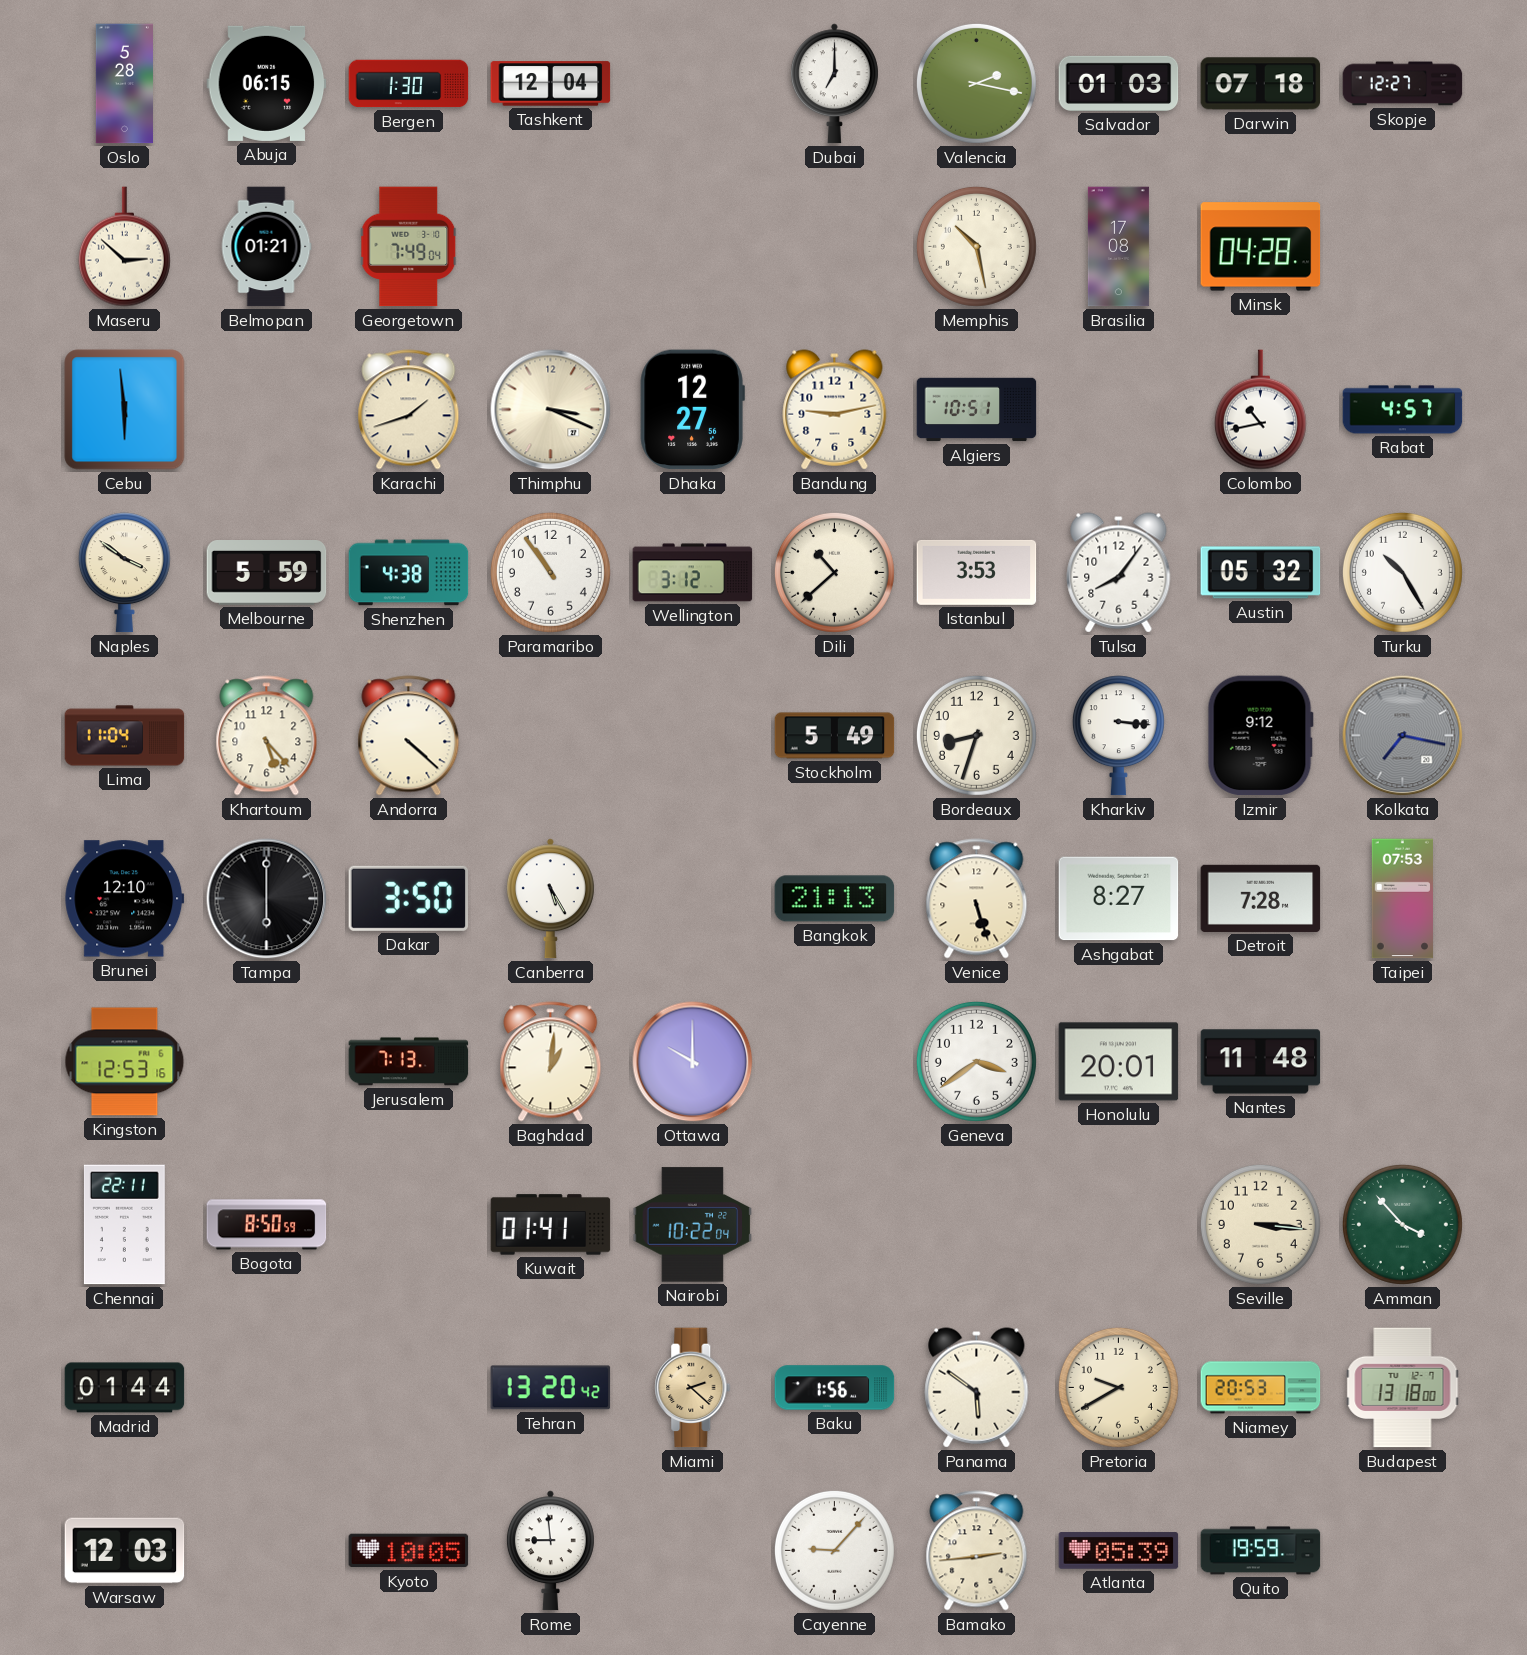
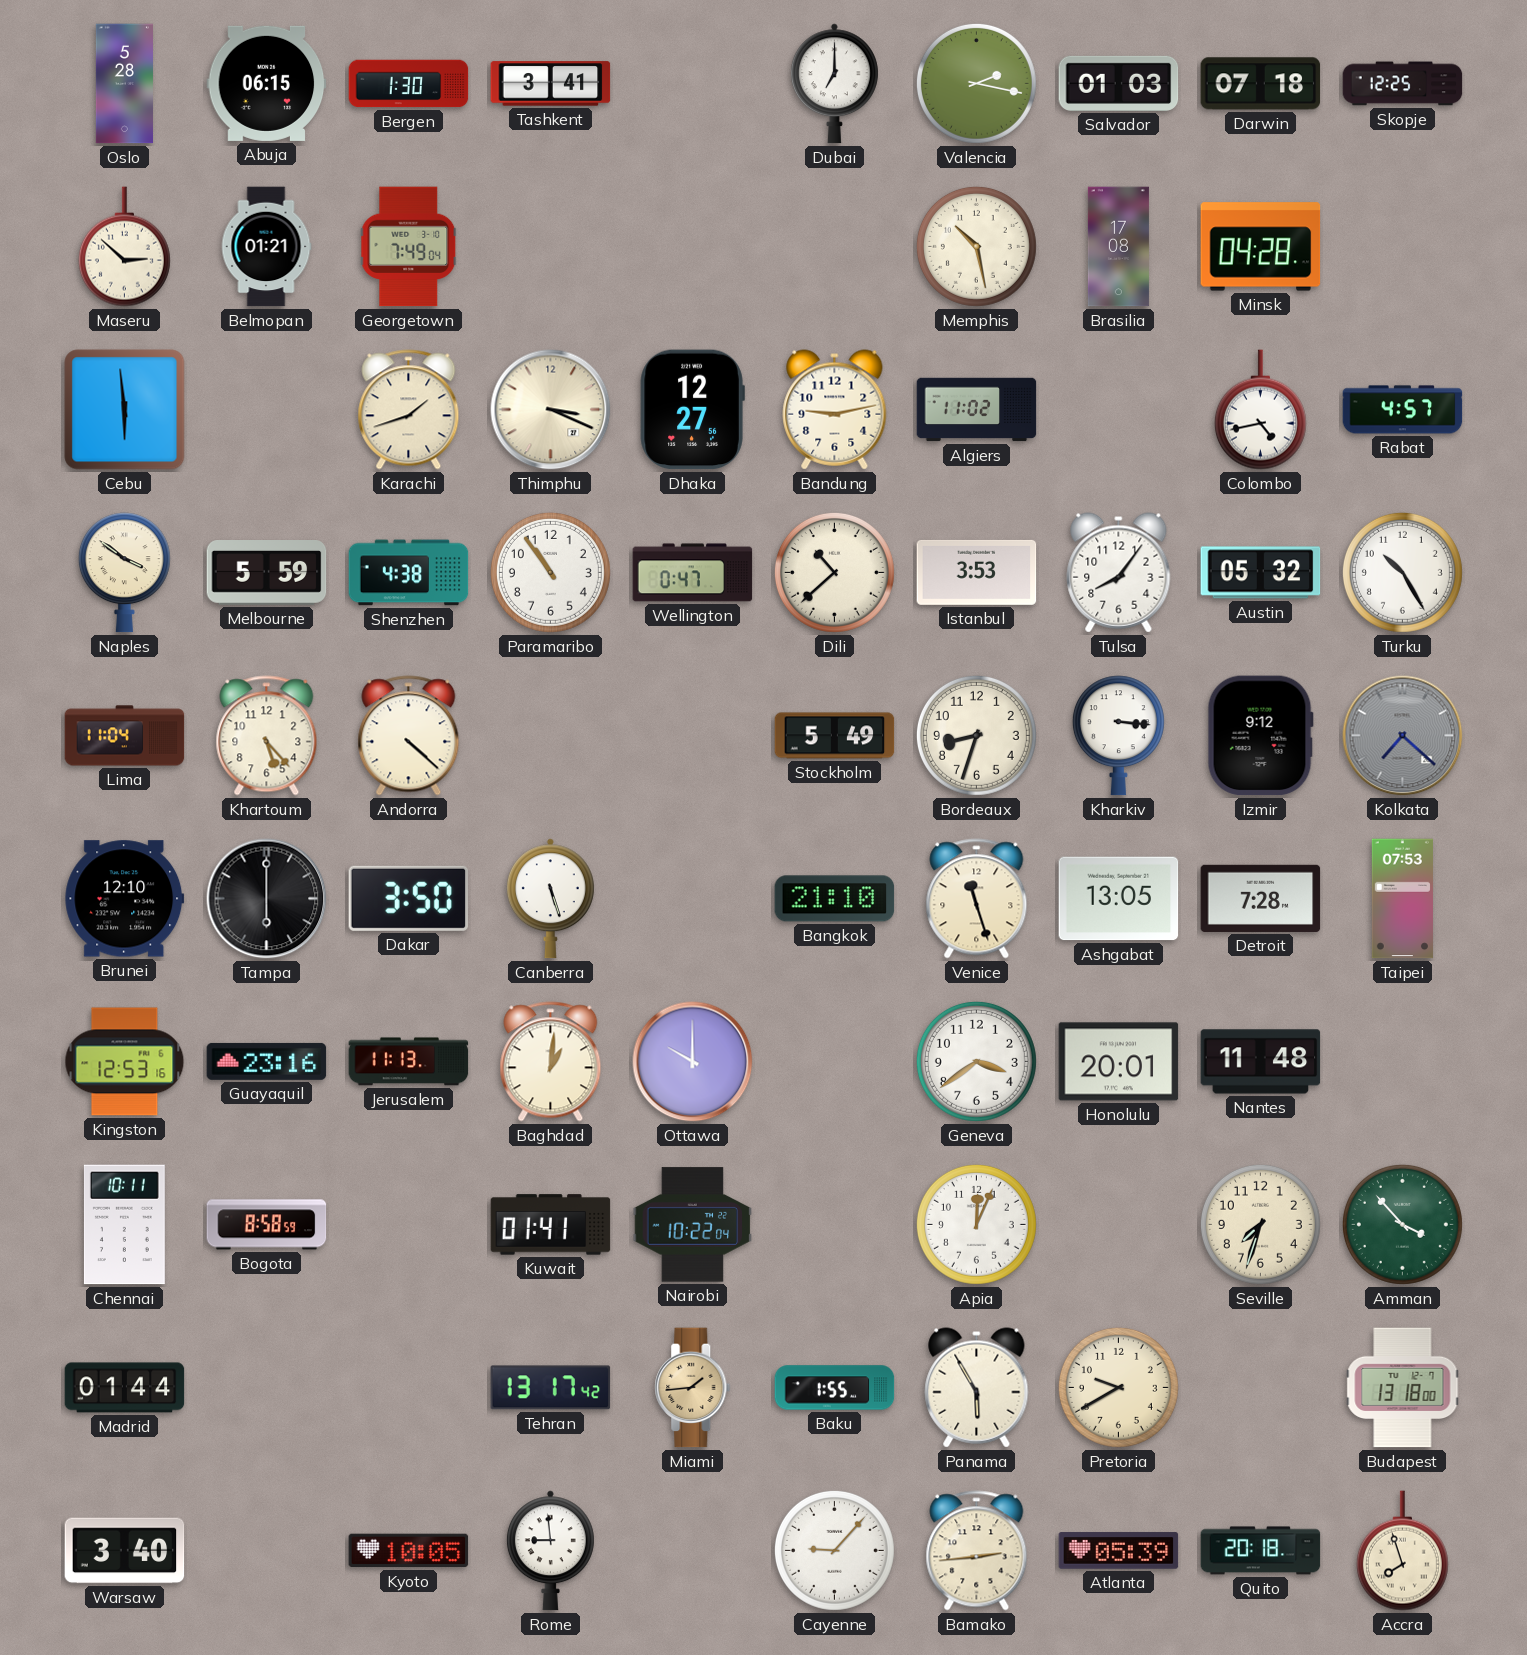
Tashkent: 12:04 -> 3:41 (551, 84)
Skopje: 12:27 -> 12:25 (1403, 84)
Algiers: 10:51 -> 11:02 (977, 410)
Colombo: 10:43 -> 4:43 (1260, 410)
Wellington: 3:12 -> 0:47 (693, 573)
Kolkata: 7:17 -> 7:22 (1403, 736)
Canberra: 5:25 -> 5:27 (550, 899)
Bangkok: 21:13 -> 21:10 (835, 899)
Venice: 5:27 -> 11:27 (977, 899)
Ashgabat: 8:27 -> 13:05 (1119, 899)
Guayaquil: none -> 23:16 (267, 1061)
Jerusalem: 7:13 -> 11:13 (409, 1062)
Chennai: 22:11 -> 10:11 (124, 1225)
Bogota: 8:50 -> 8:58 (267, 1225)
Apia: none -> 12:04 (976, 1224)
Seville: 3:16 -> 7:33 (1260, 1224)
Tehran: 13:20 -> 13:17 (551, 1388)
Miami: 2:22 -> 1:44 (693, 1388)
Baku: 1:56 -> 1:55 (835, 1388)
Panama: 5:51 -> 5:55 (977, 1388)
Niamey: 20:53 -> none (1261, 1388)
Warsaw: 12:03 -> 3:40 (125, 1551)
Quito: 19:59 -> 20:18 (1261, 1551)
Accra: none -> 7:57 (1402, 1551)
